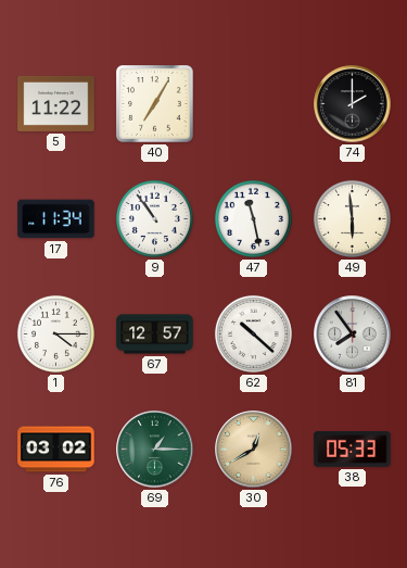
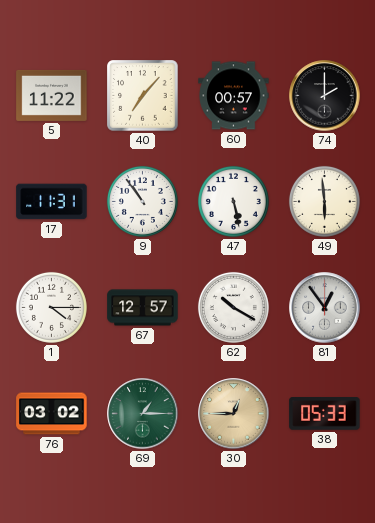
40: 7:05 -> 7:07 (143, 96)
60: none -> 00:57 (234, 96)
17: 11:34 -> 11:31 (52, 202)
47: 11:28 -> 5:28 (233, 201)
62: 10:22 -> 10:20 (233, 307)
81: 7:54 -> 12:54 (325, 308)
30: 12:40 -> 12:45 (234, 414)
